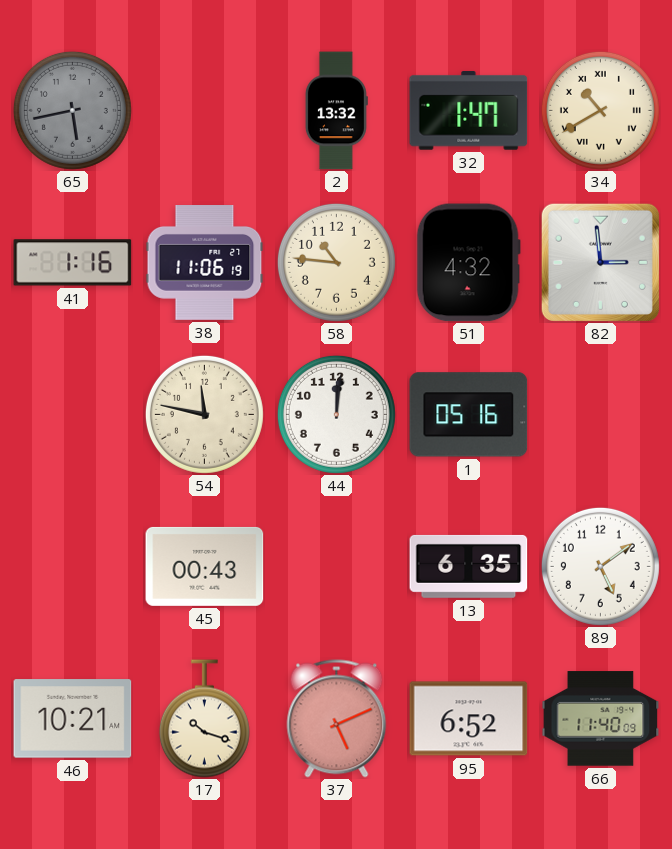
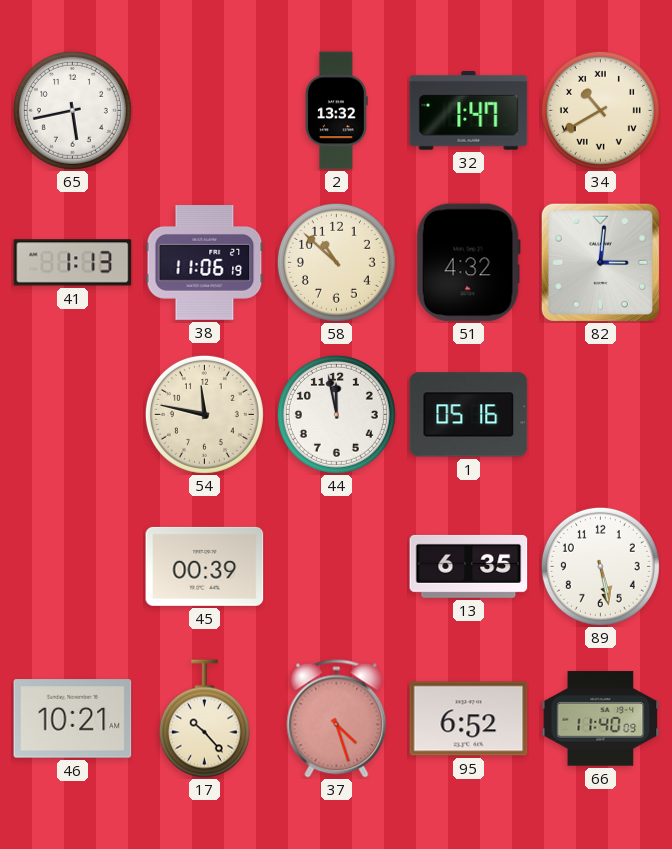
65 dial: grey -> white (72, 110)
41: 1:16 -> 1:13 (73, 263)
58: 10:46 -> 10:52 (336, 262)
82: 2:59 -> 3:01 (600, 262)
44: 12:01 -> 11:58 (336, 414)
45: 00:43 -> 00:39 (205, 566)
89: 5:09 -> 5:28 (600, 566)
17: 10:18 -> 10:23 (204, 719)
37: 5:11 -> 4:27 (337, 719)
